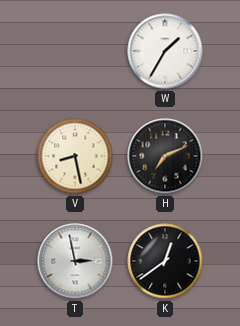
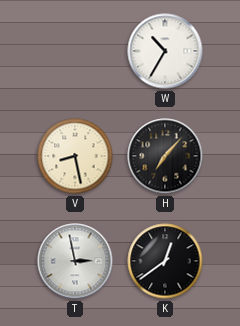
W: 1:35 -> 10:35 (165, 51)
H: 7:11 -> 7:07 (165, 156)
